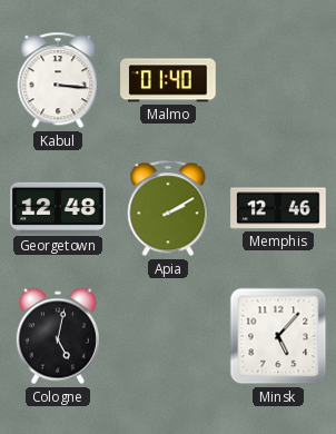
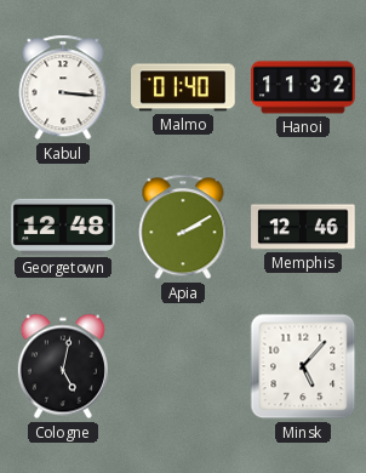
Hanoi: none -> 11:32 (303, 87)
